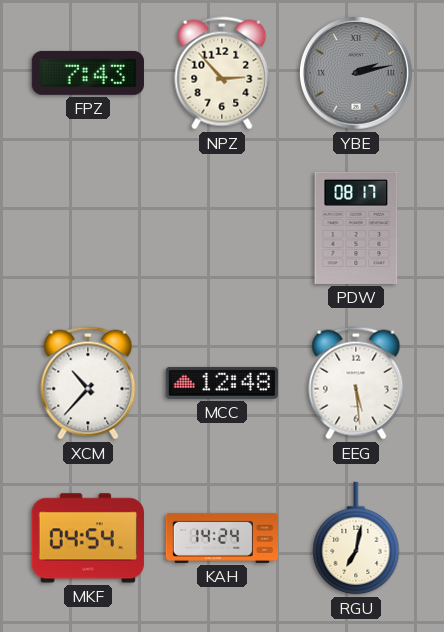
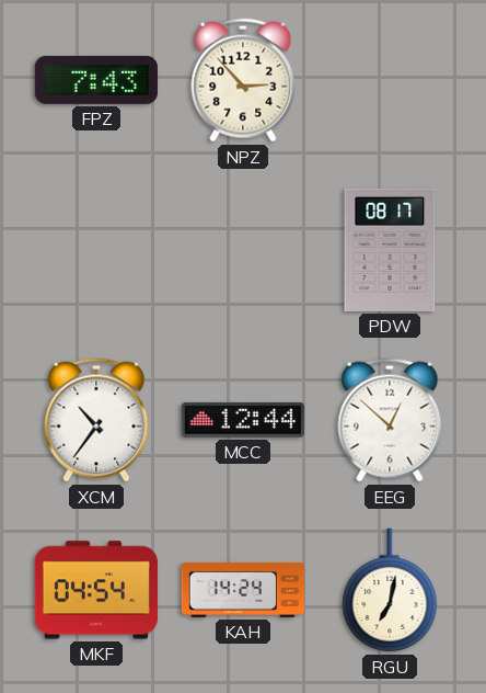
YBE: 2:13 -> none (356, 73)
XCM: 10:37 -> 10:36 (96, 420)
MCC: 12:48 -> 12:44 (243, 420)
EEG: 5:29 -> 12:52 (390, 420)
